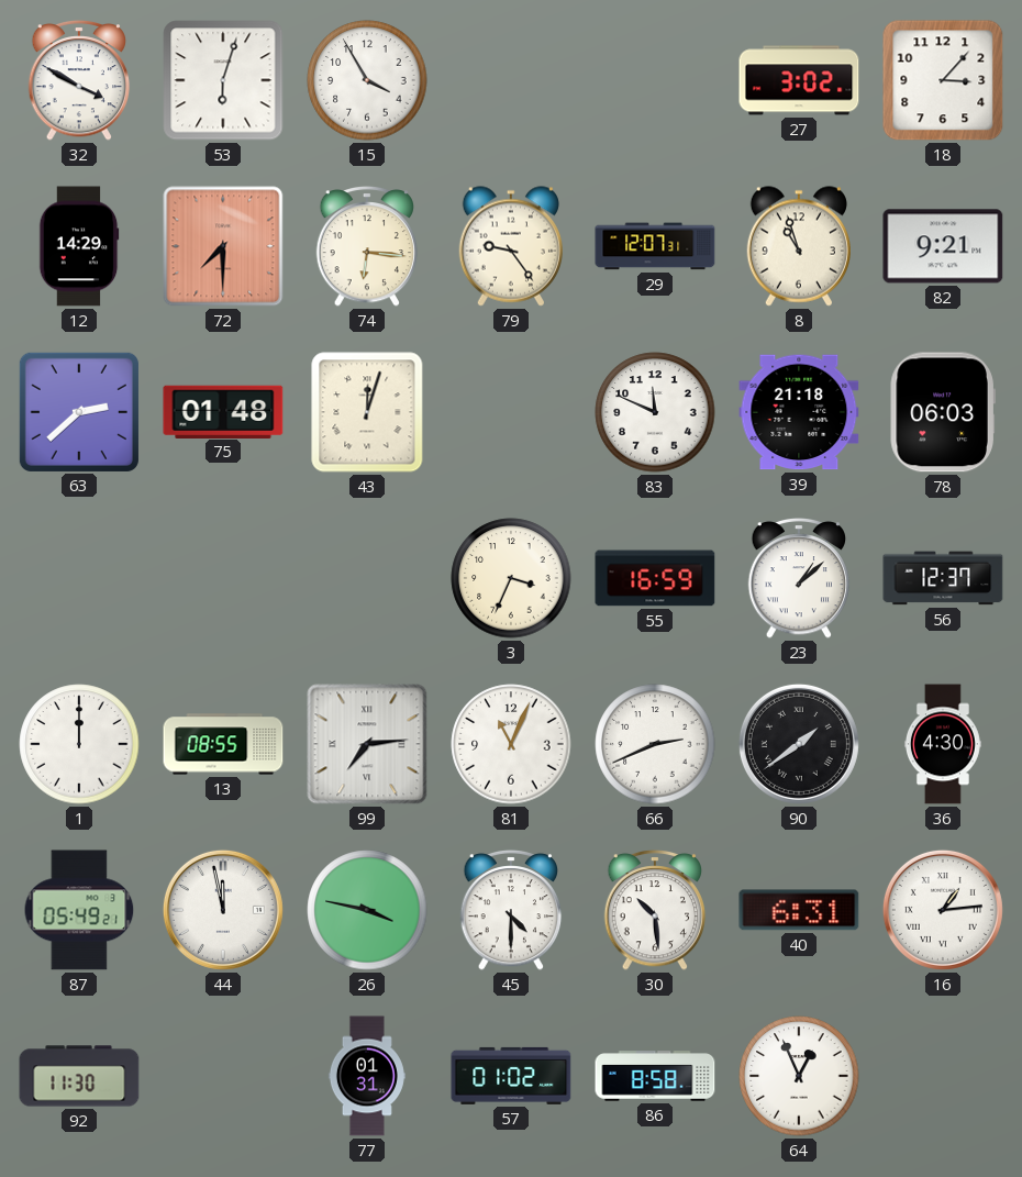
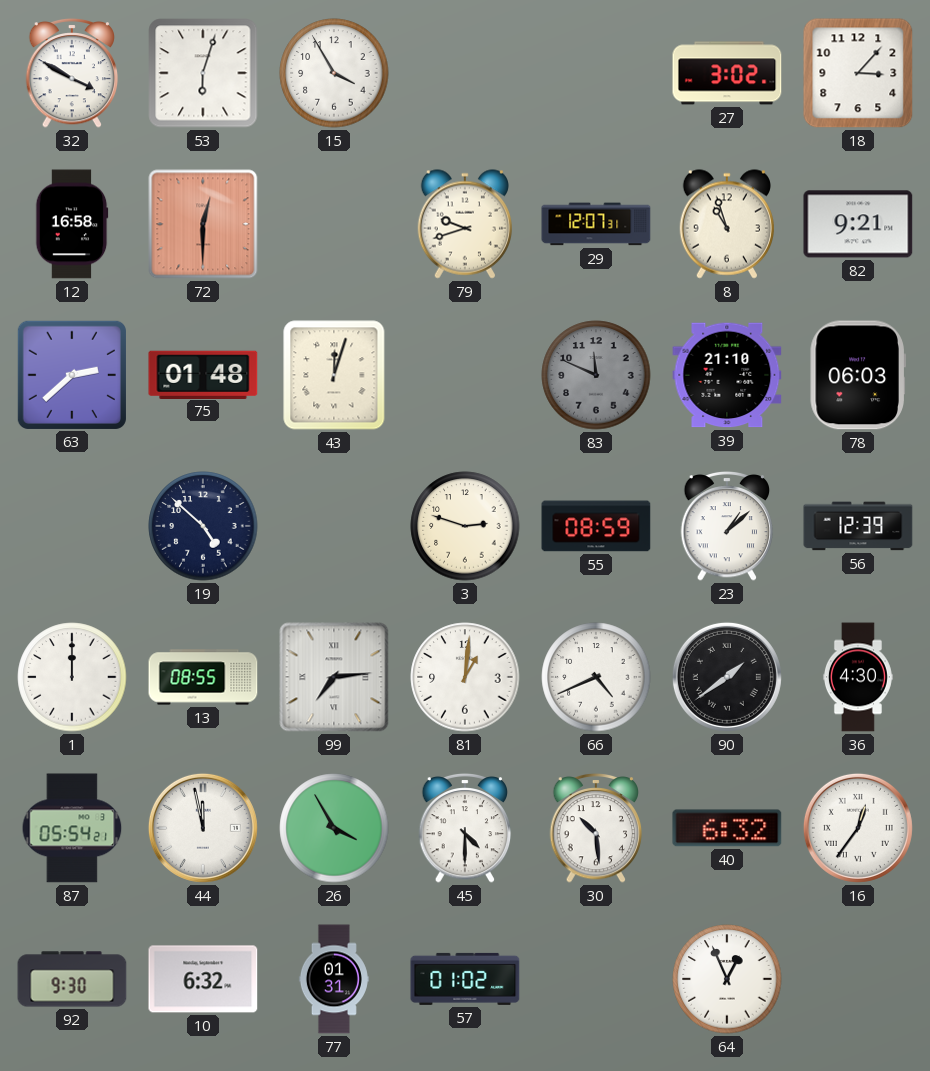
12: 14:29 -> 16:58 (72, 224)
72: 7:30 -> 12:30 (203, 224)
74: 6:16 -> none (367, 246)
79: 9:24 -> 9:42 (464, 224)
83 dial: white -> grey (596, 375)
39: 21:18 -> 21:10 (727, 375)
19: none -> 4:52 (203, 526)
3: 3:34 -> 2:48 (465, 526)
55: 16:59 -> 08:59 (596, 526)
56: 12:37 -> 12:39 (858, 526)
81: 11:04 -> 1:01 (465, 677)
66: 2:41 -> 4:41 (596, 677)
87: 05:49 -> 05:54 (72, 828)
26: 3:47 -> 3:55 (334, 828)
40: 6:31 -> 6:32 (727, 828)
16: 1:14 -> 12:36 (858, 828)
92: 11:30 -> 9:30 (72, 979)
10: none -> 6:32 (203, 979)
86: 8:58 -> none (655, 1076)
